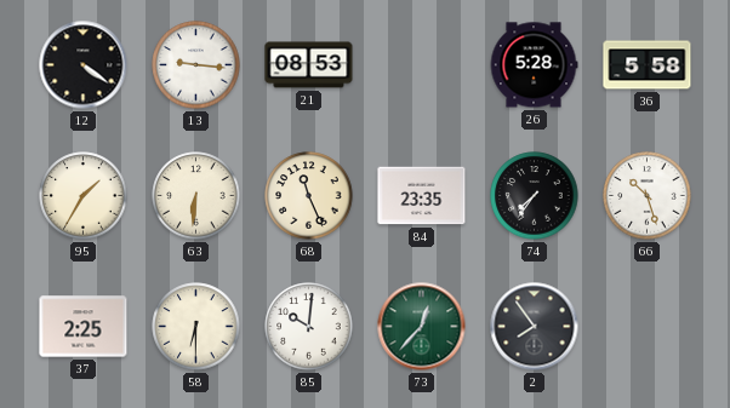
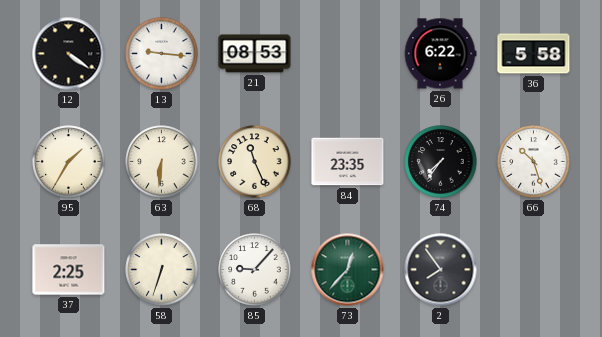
26: 5:28 -> 6:22 (440, 54)
58: 6:30 -> 6:33 (162, 270)
85: 10:01 -> 9:07 (255, 270)
